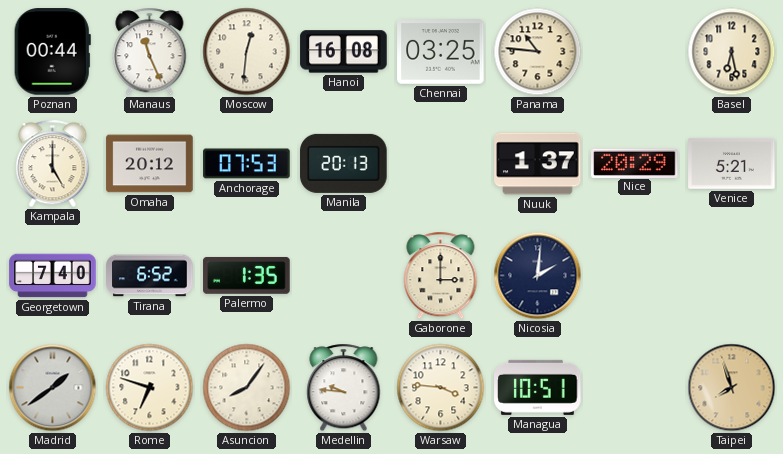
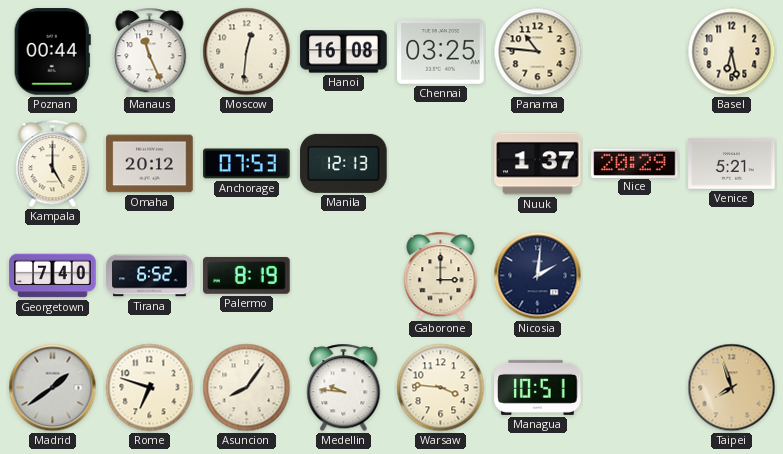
Manila: 20:13 -> 12:13 (344, 163)
Palermo: 1:35 -> 8:19 (247, 276)
